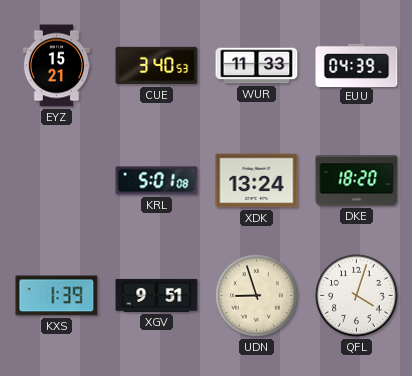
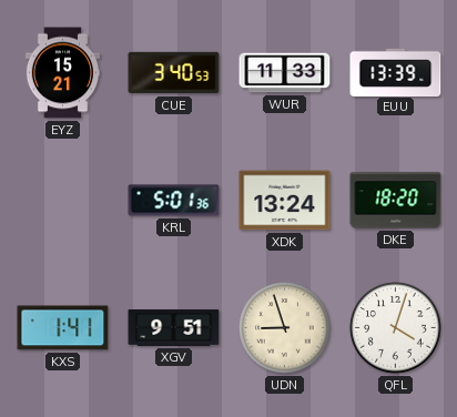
EUU: 04:39 -> 13:39 (396, 72)
KRL: 5:01:08 -> 5:01:36 (174, 201)
KXS: 1:39 -> 1:41 (63, 328)
